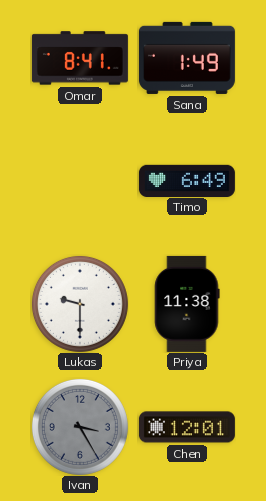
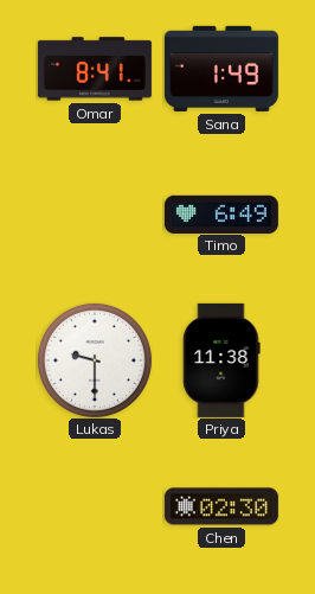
Ivan: 3:25 -> none (80, 427)
Chen: 12:01 -> 02:30 (221, 506)
